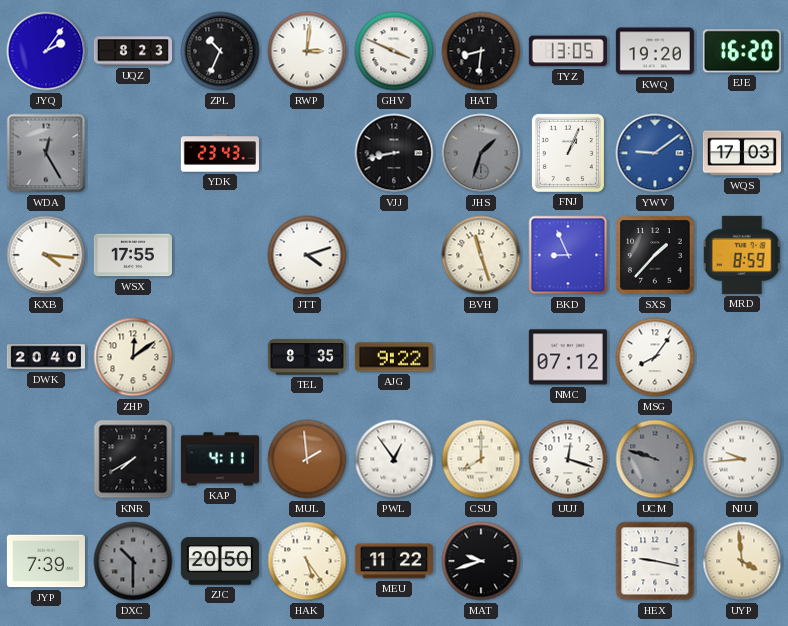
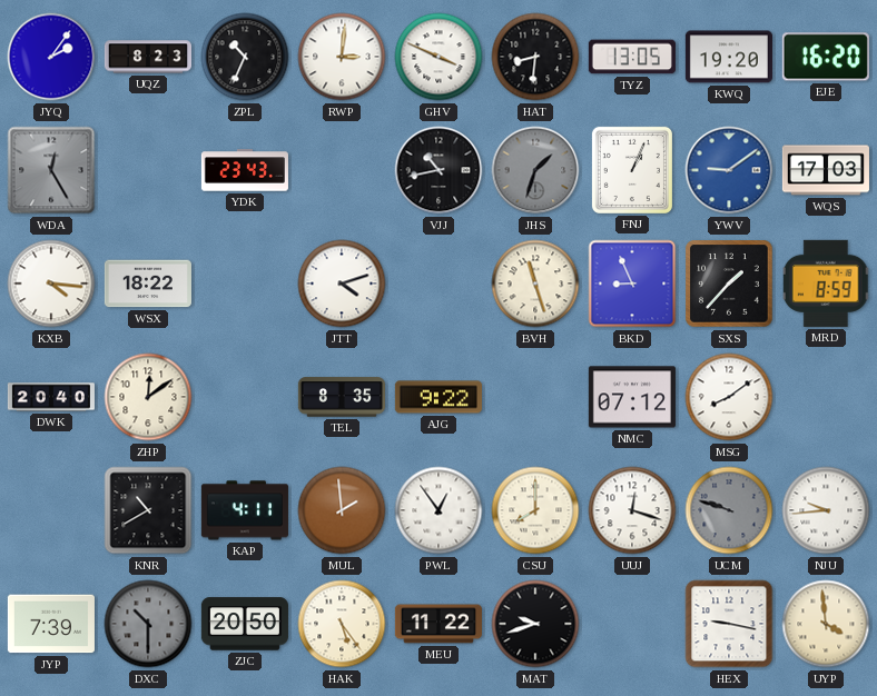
VJJ: 8:43 -> 10:43 (438, 170)
WSX: 17:55 -> 18:22 (148, 284)
MSG: 8:06 -> 8:09 (729, 397)
KNR: 7:40 -> 10:40 (148, 510)
